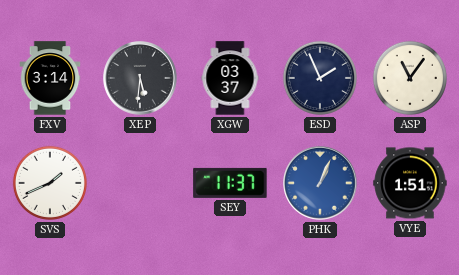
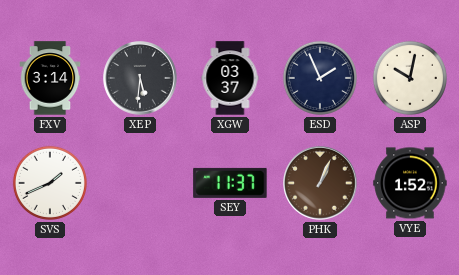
ASP: 11:06 -> 10:02 (410, 78)
PHK dial: blue -> brown (320, 183)
VYE: 1:51 -> 1:52 (410, 183)
